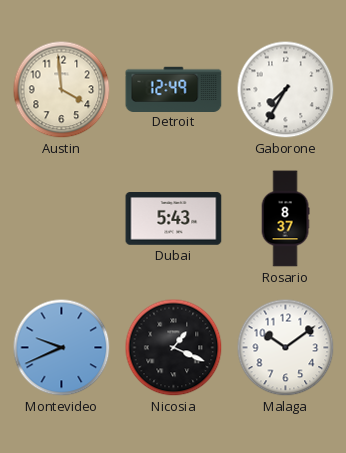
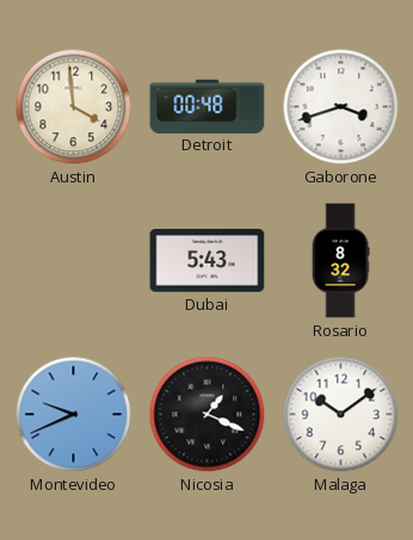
Detroit: 12:49 -> 00:48 (208, 106)
Gaborone: 7:35 -> 3:42 (341, 107)
Rosario: 8:37 -> 8:32 (340, 261)
